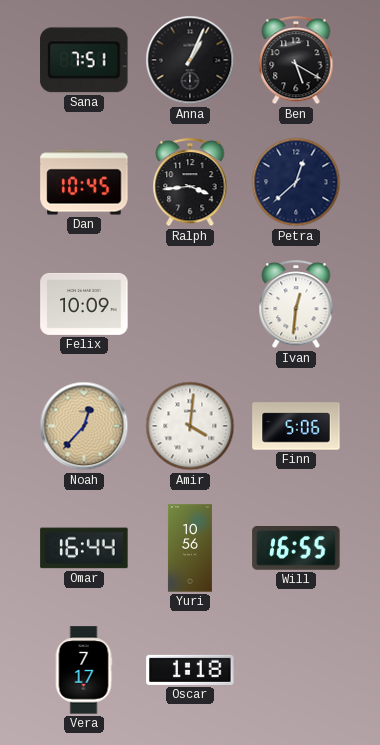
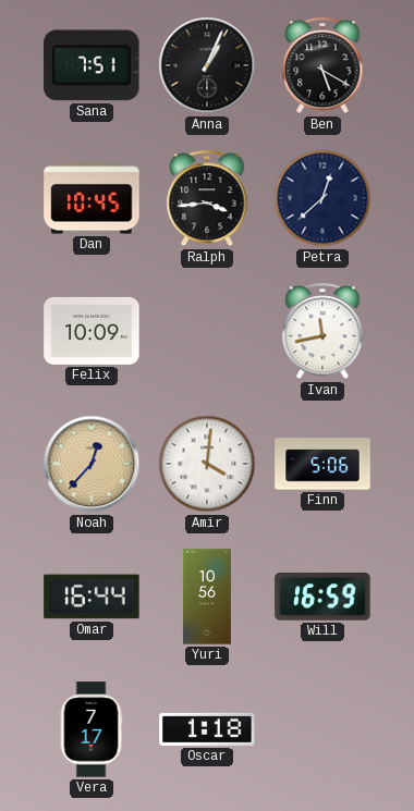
Ivan: 12:31 -> 11:43 (322, 332)
Will: 16:55 -> 16:59 (322, 597)
